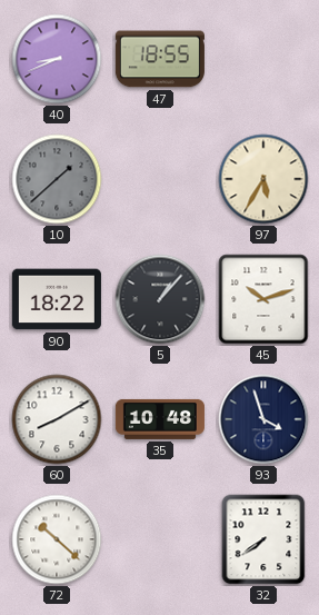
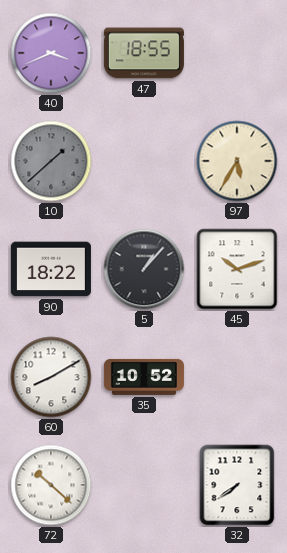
40: 8:41 -> 3:41 (51, 53)
35: 10:48 -> 10:52 (144, 377)
93: 3:57 -> none (263, 419)
